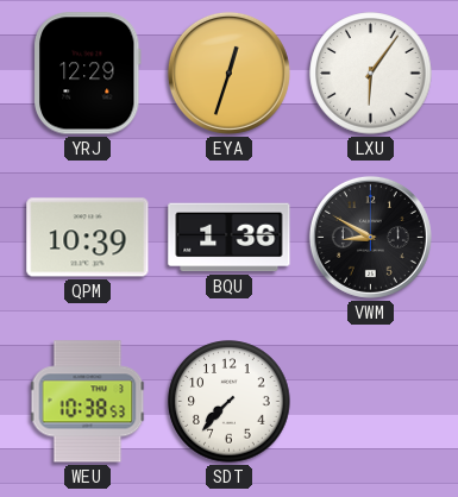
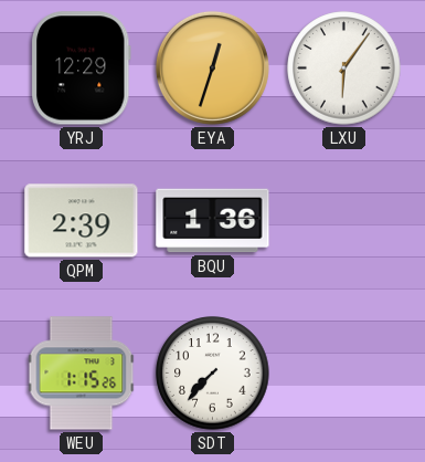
QPM: 10:39 -> 2:39 (82, 221)
VWM: 8:50 -> none (370, 237)
WEU: 10:38 -> 1:15 (82, 374)
